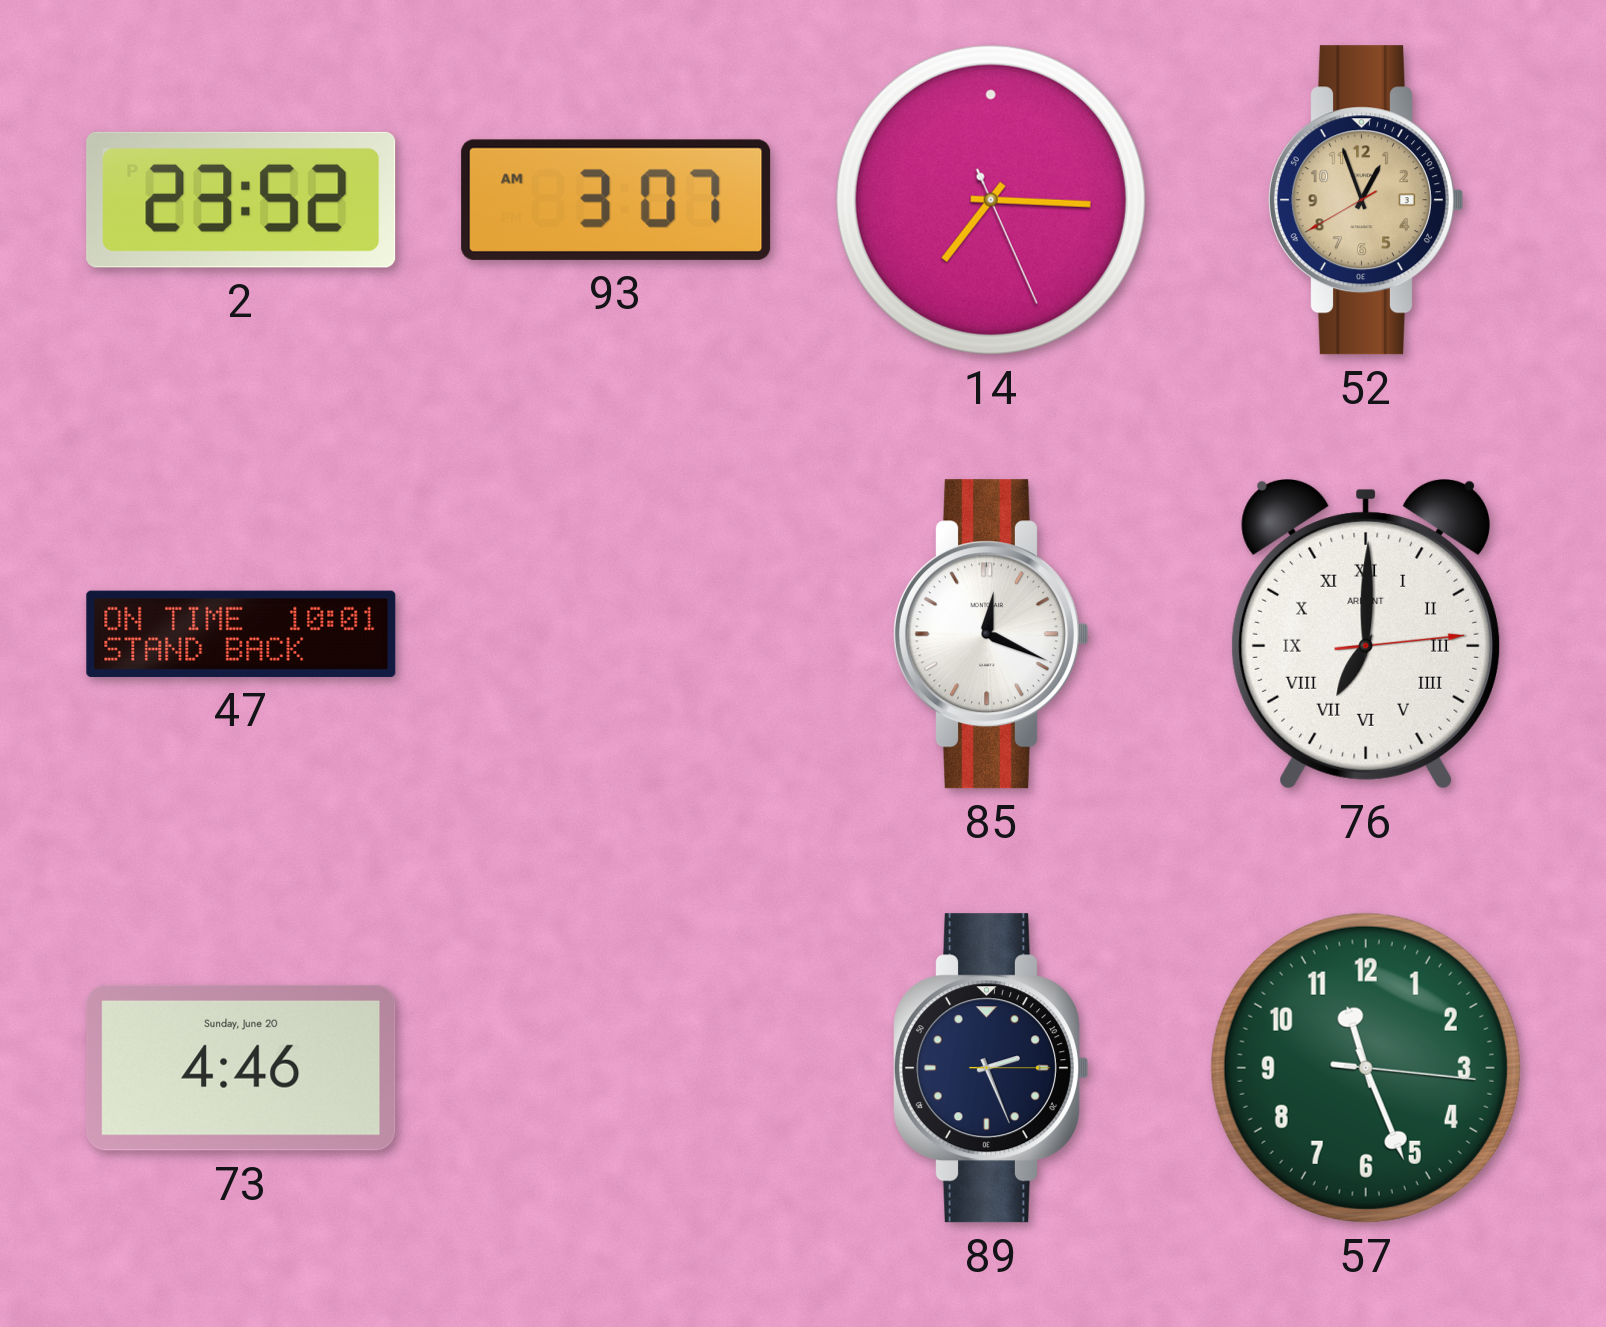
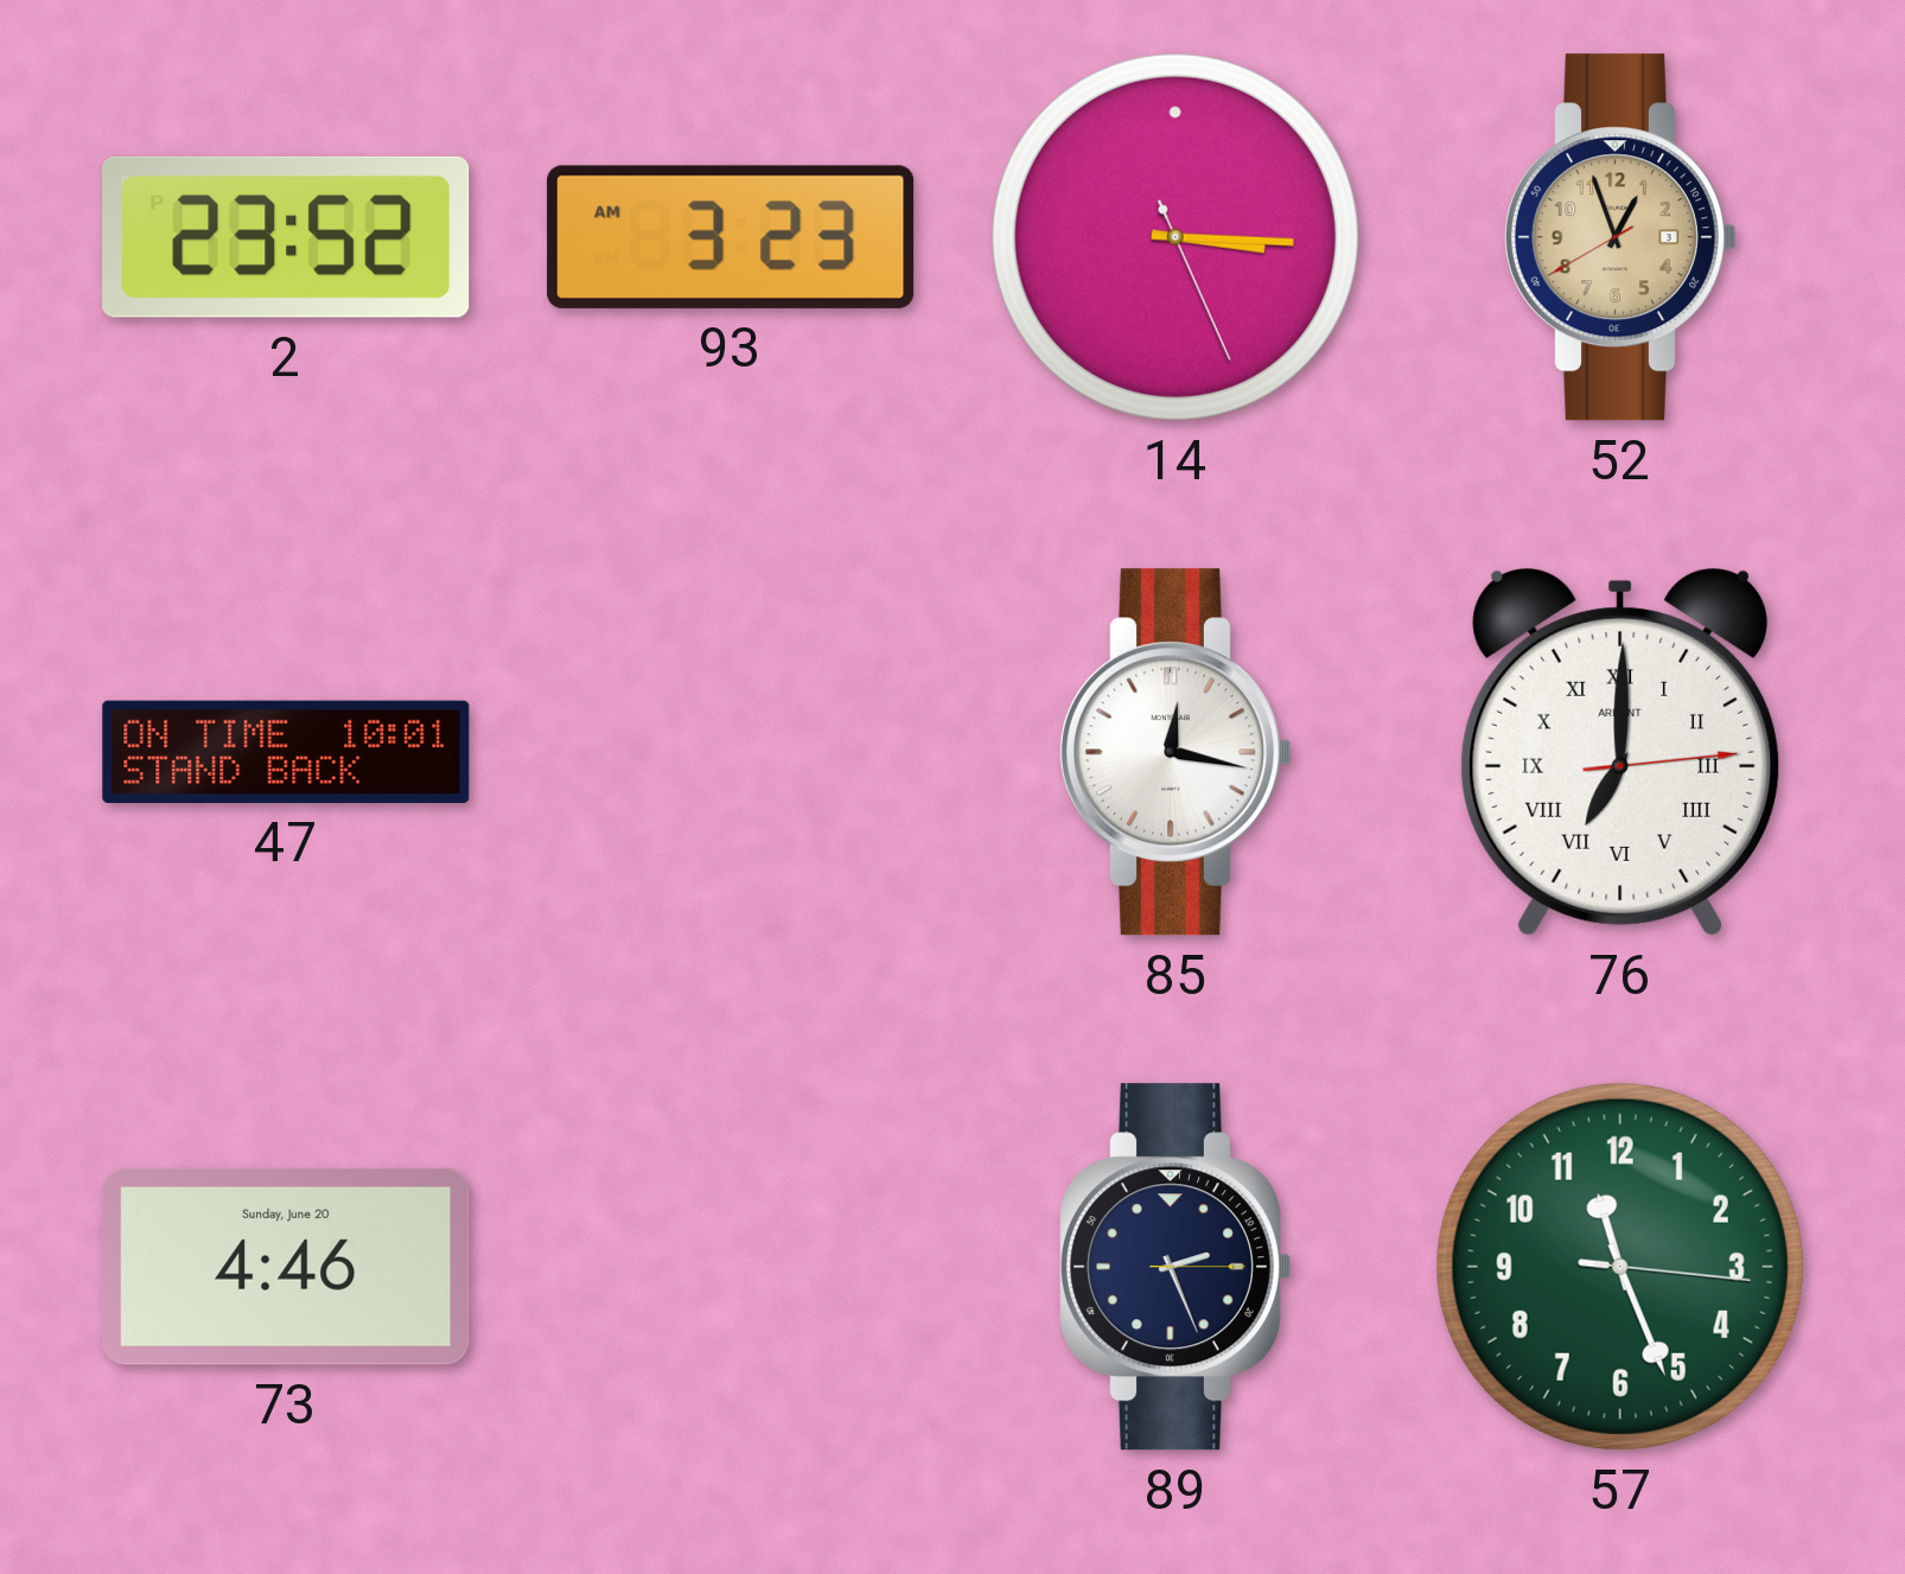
93: 3:07 -> 3:23 (731, 237)
14: 7:15 -> 3:15 (1176, 237)
85: 12:19 -> 12:17 (1174, 752)
